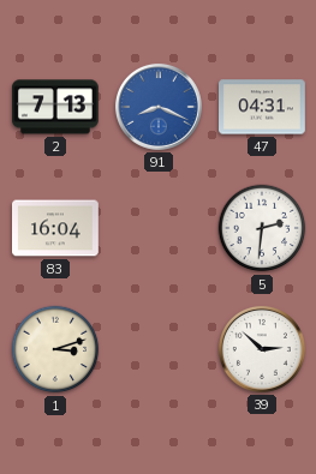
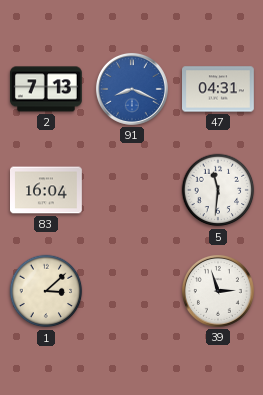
5: 2:31 -> 11:31 (218, 190)
1: 3:12 -> 3:08 (46, 291)
39: 2:52 -> 2:57 (218, 291)
